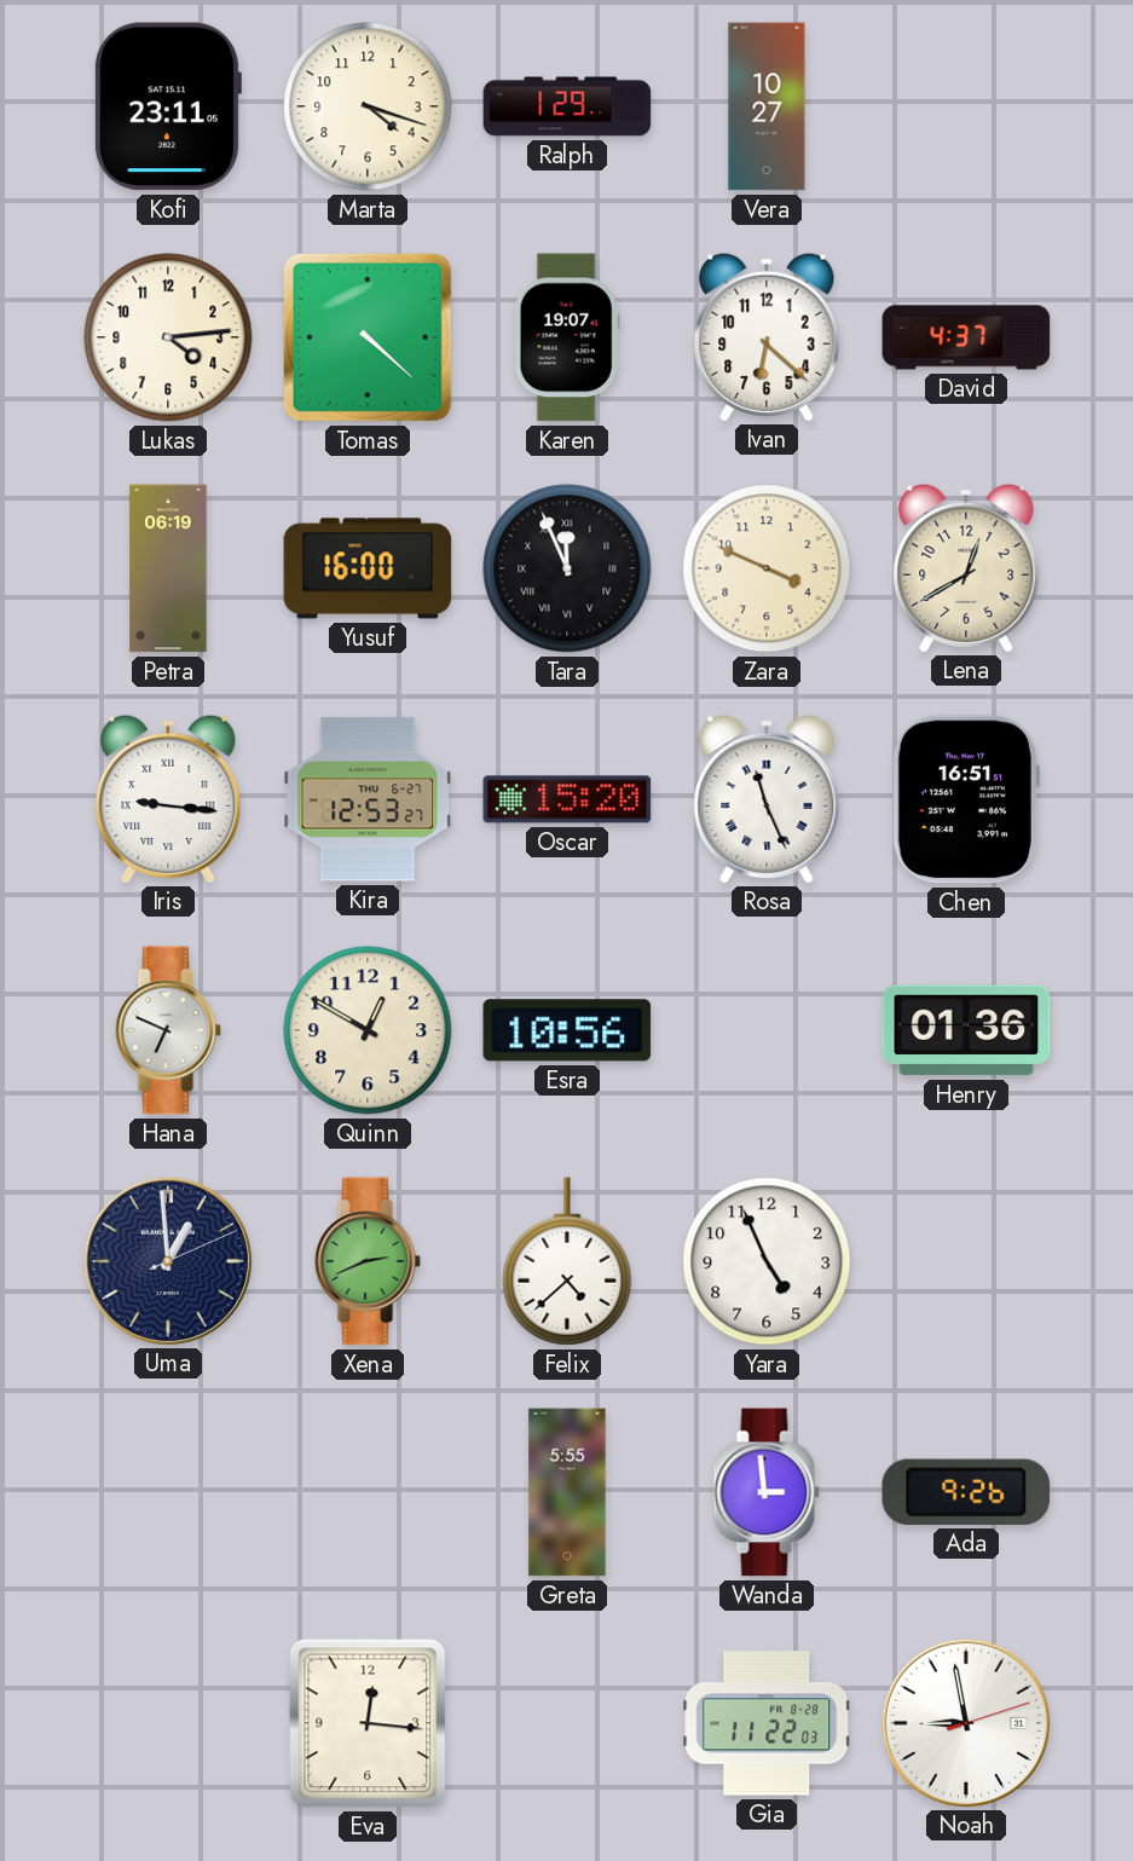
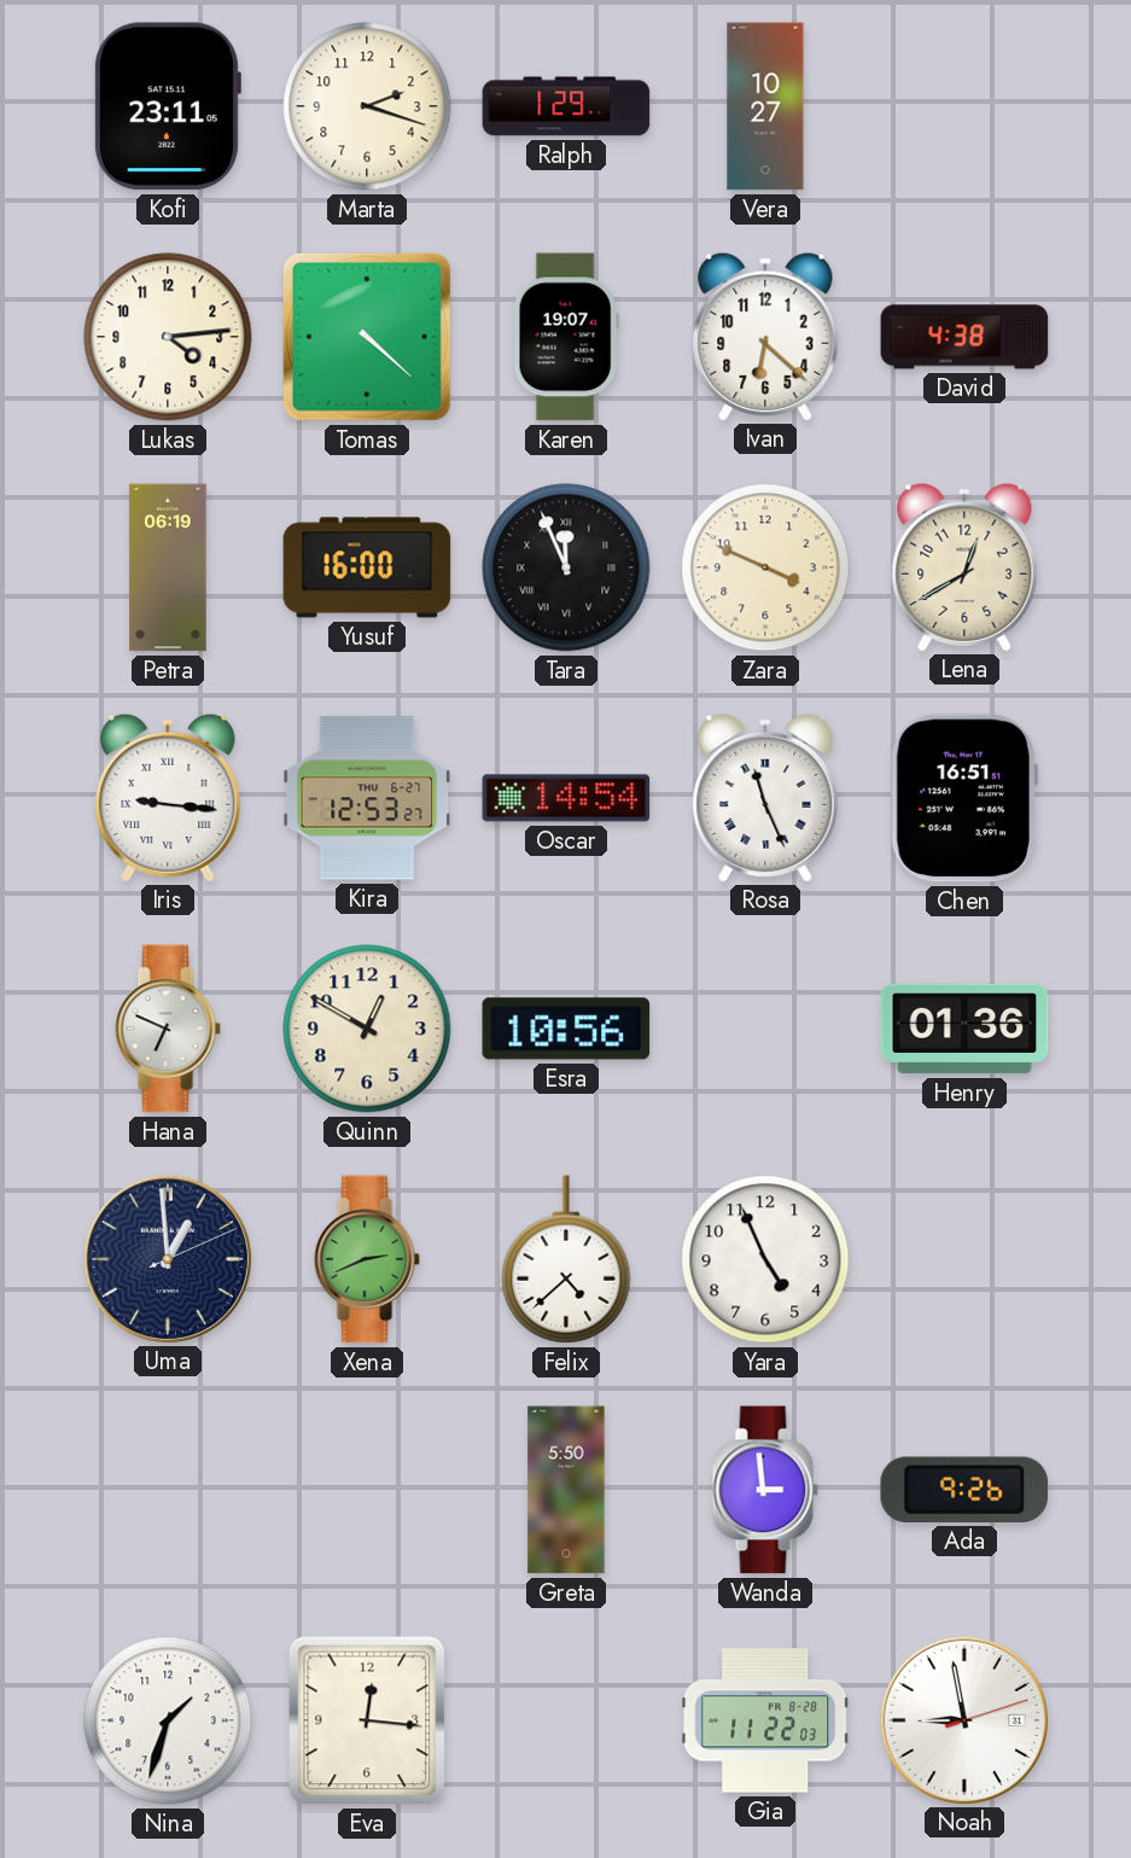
Marta: 4:18 -> 2:18 (367, 106)
David: 4:37 -> 4:38 (964, 337)
Oscar: 15:20 -> 14:54 (566, 798)
Greta: 5:55 -> 5:50 (566, 1490)
Nina: none -> 1:33 (168, 1720)
